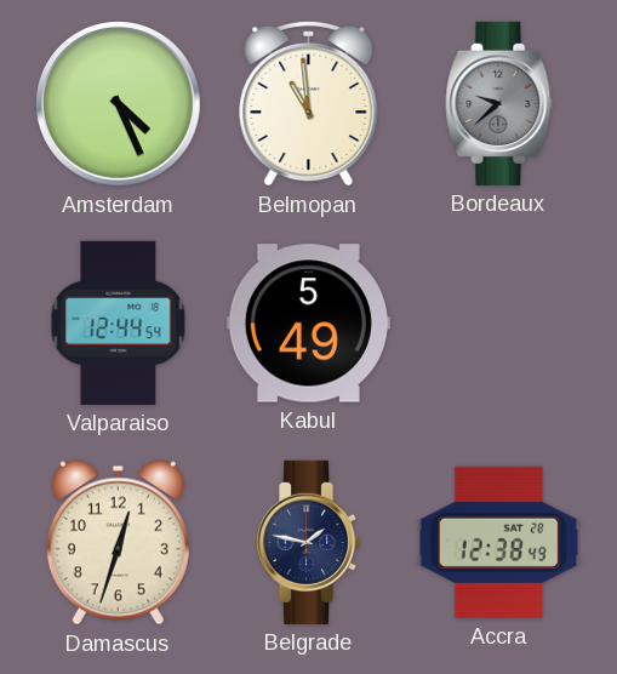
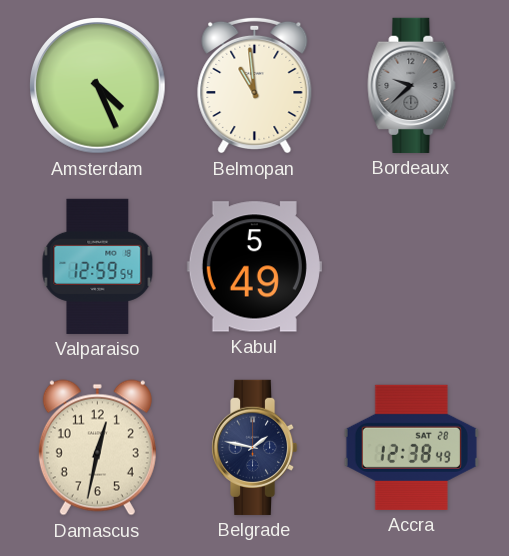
Valparaiso: 12:44 -> 12:59 (98, 266)
Damascus: 12:33 -> 12:32 (97, 448)
